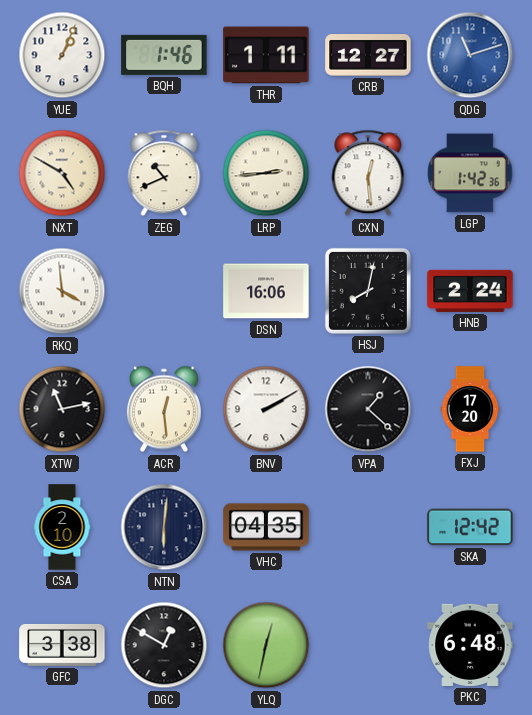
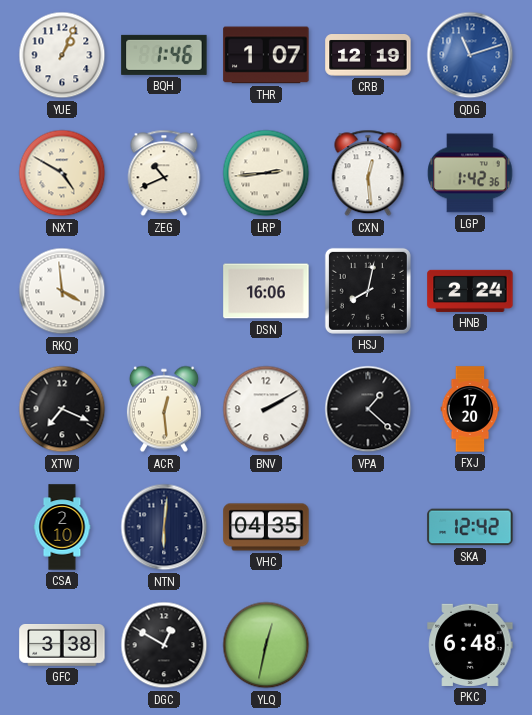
THR: 1:11 -> 1:07 (266, 55)
CRB: 12:27 -> 12:19 (368, 56)
XTW: 11:13 -> 7:19 (62, 409)
